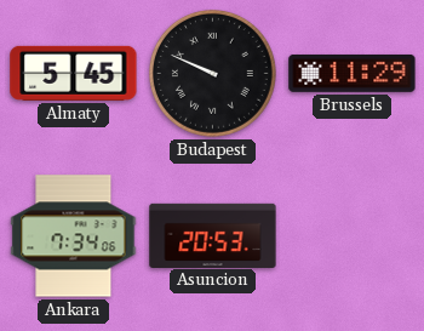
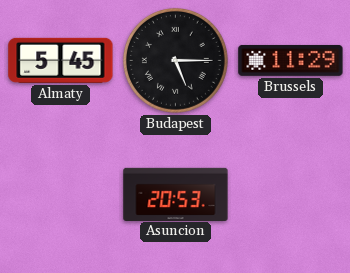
Budapest: 9:49 -> 5:15 (175, 60)
Ankara: 7:34 -> none (74, 236)
